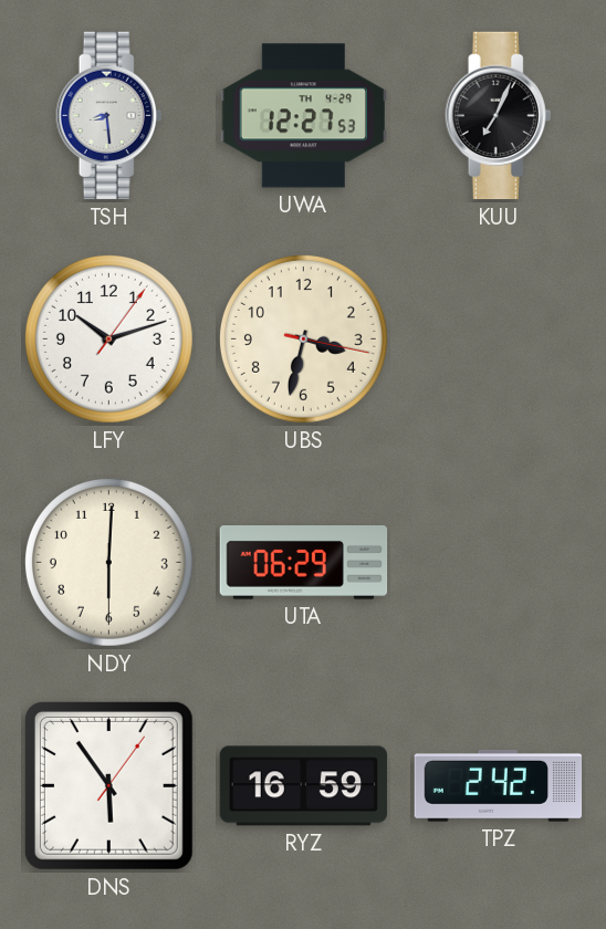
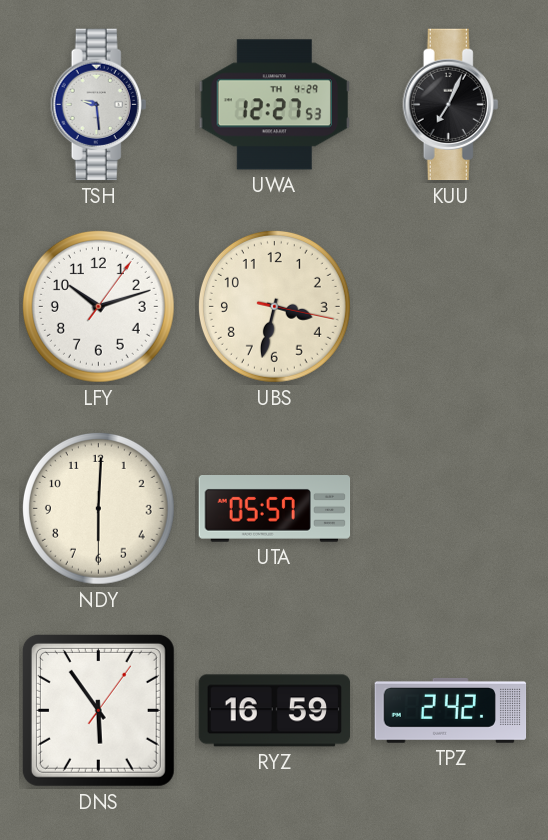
TSH: 8:29 -> 9:29 (99, 105)
UTA: 06:29 -> 05:57 (275, 509)
